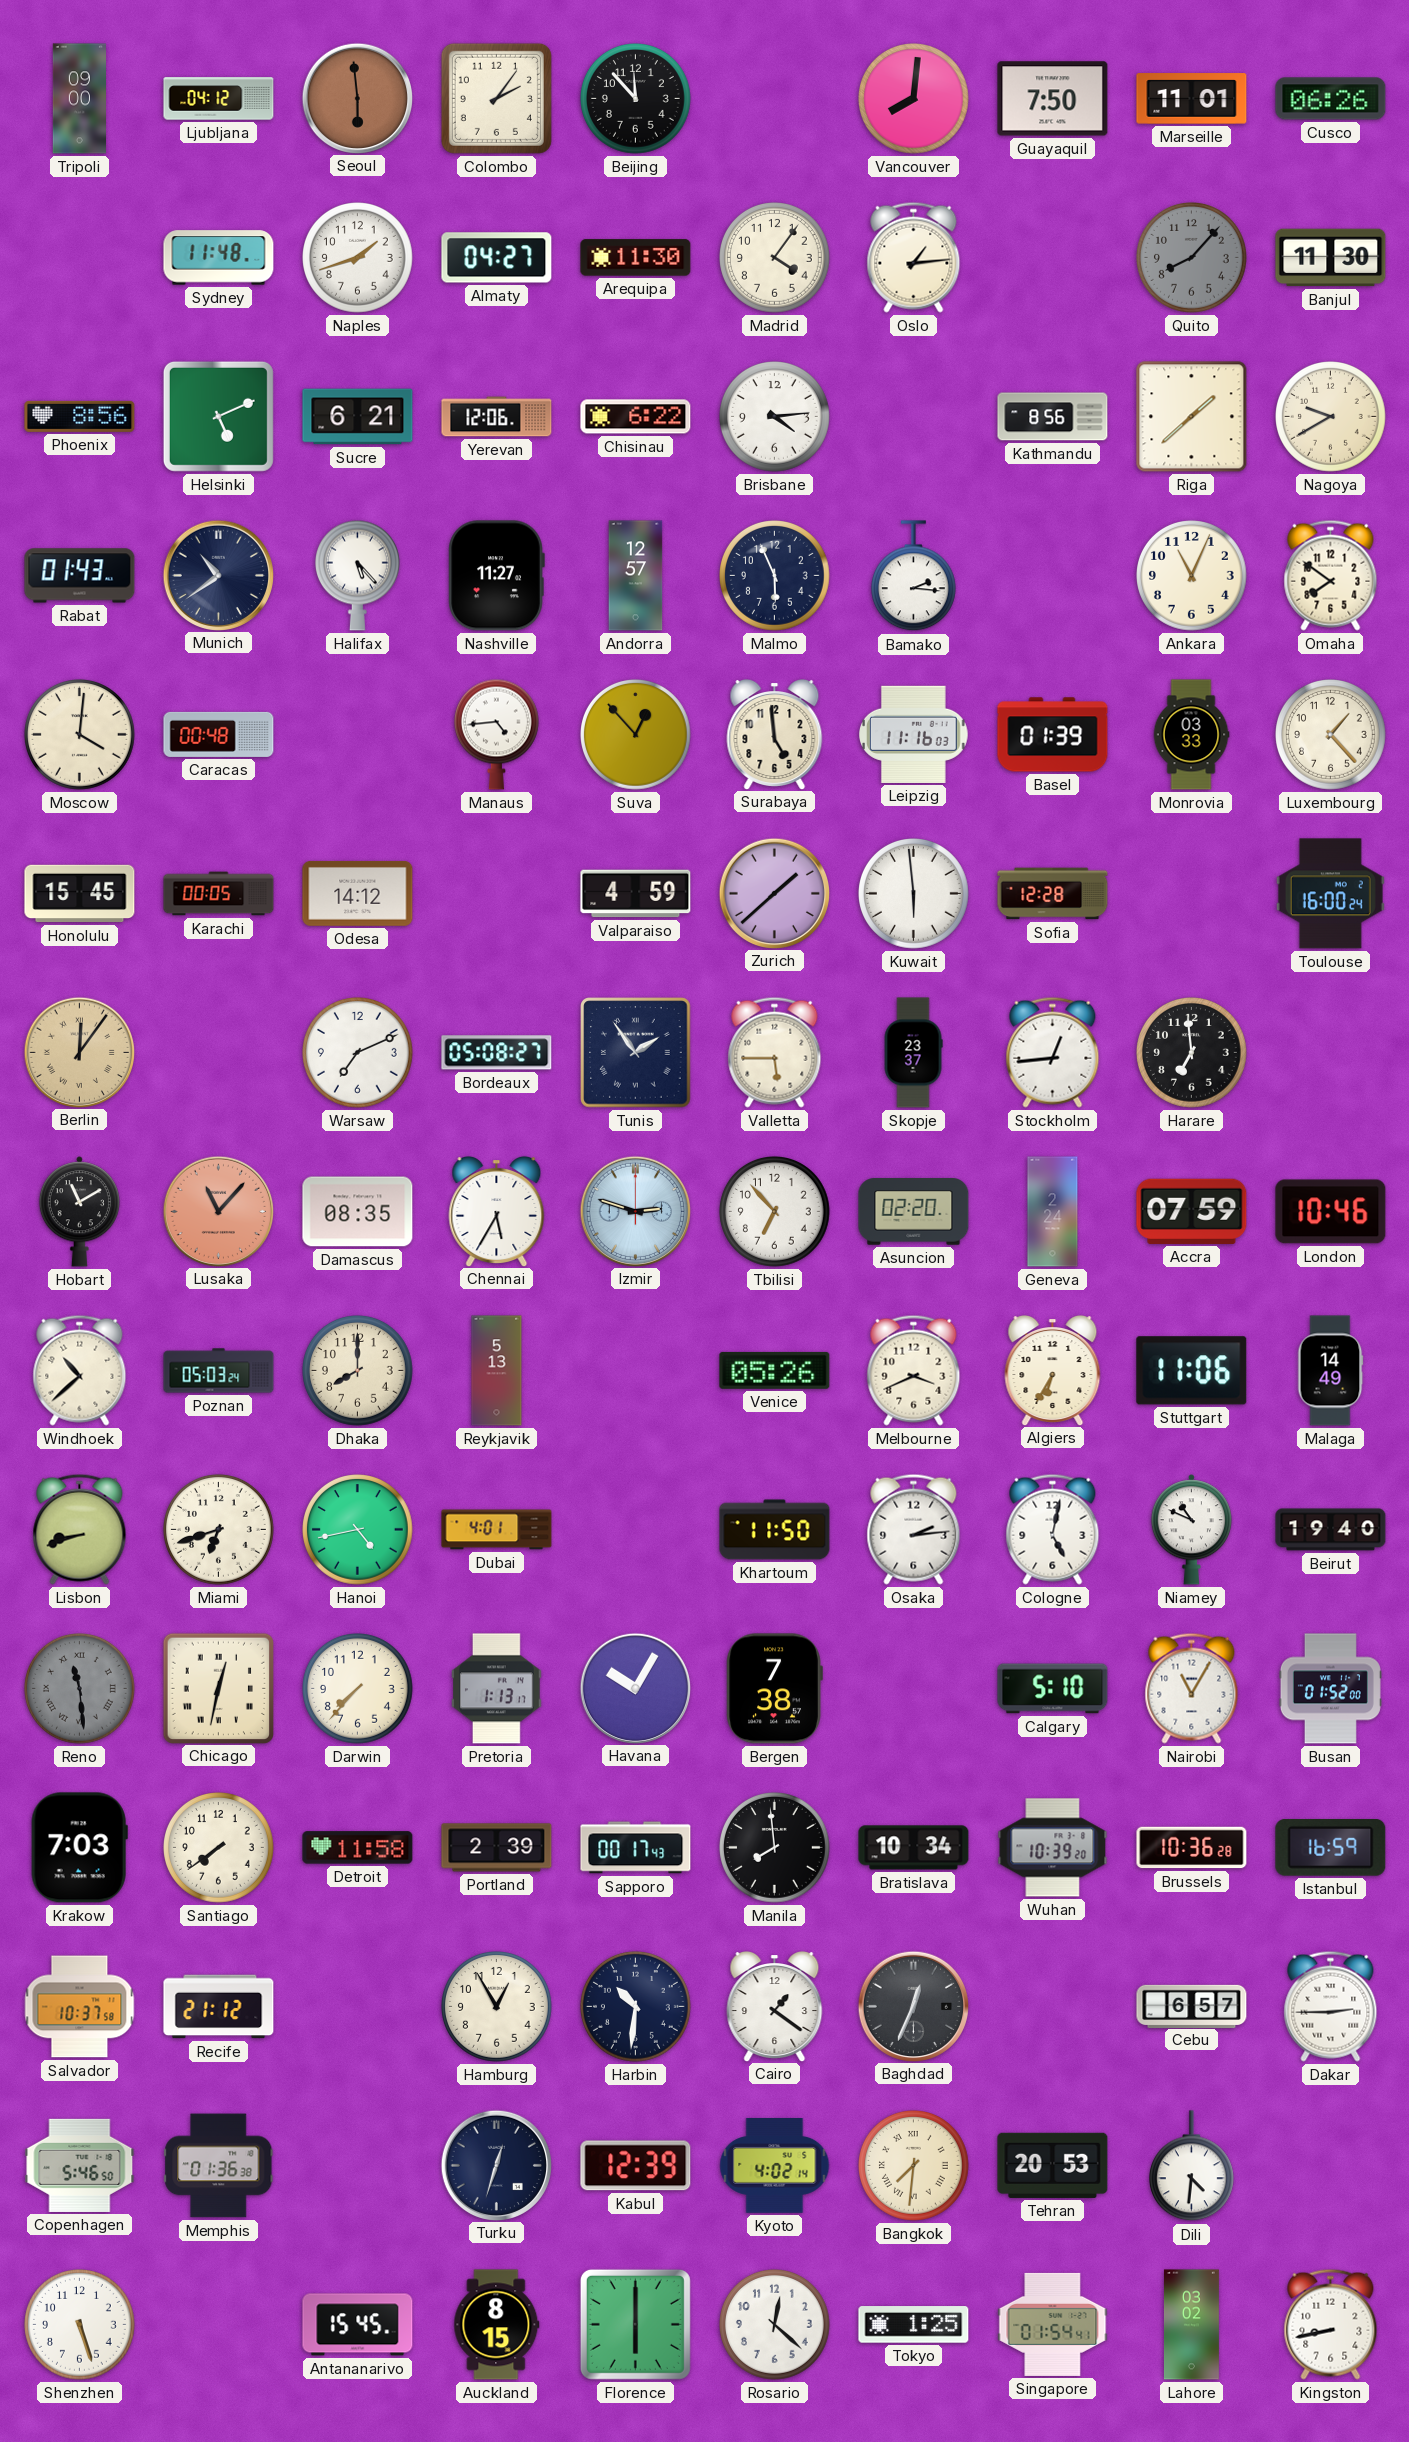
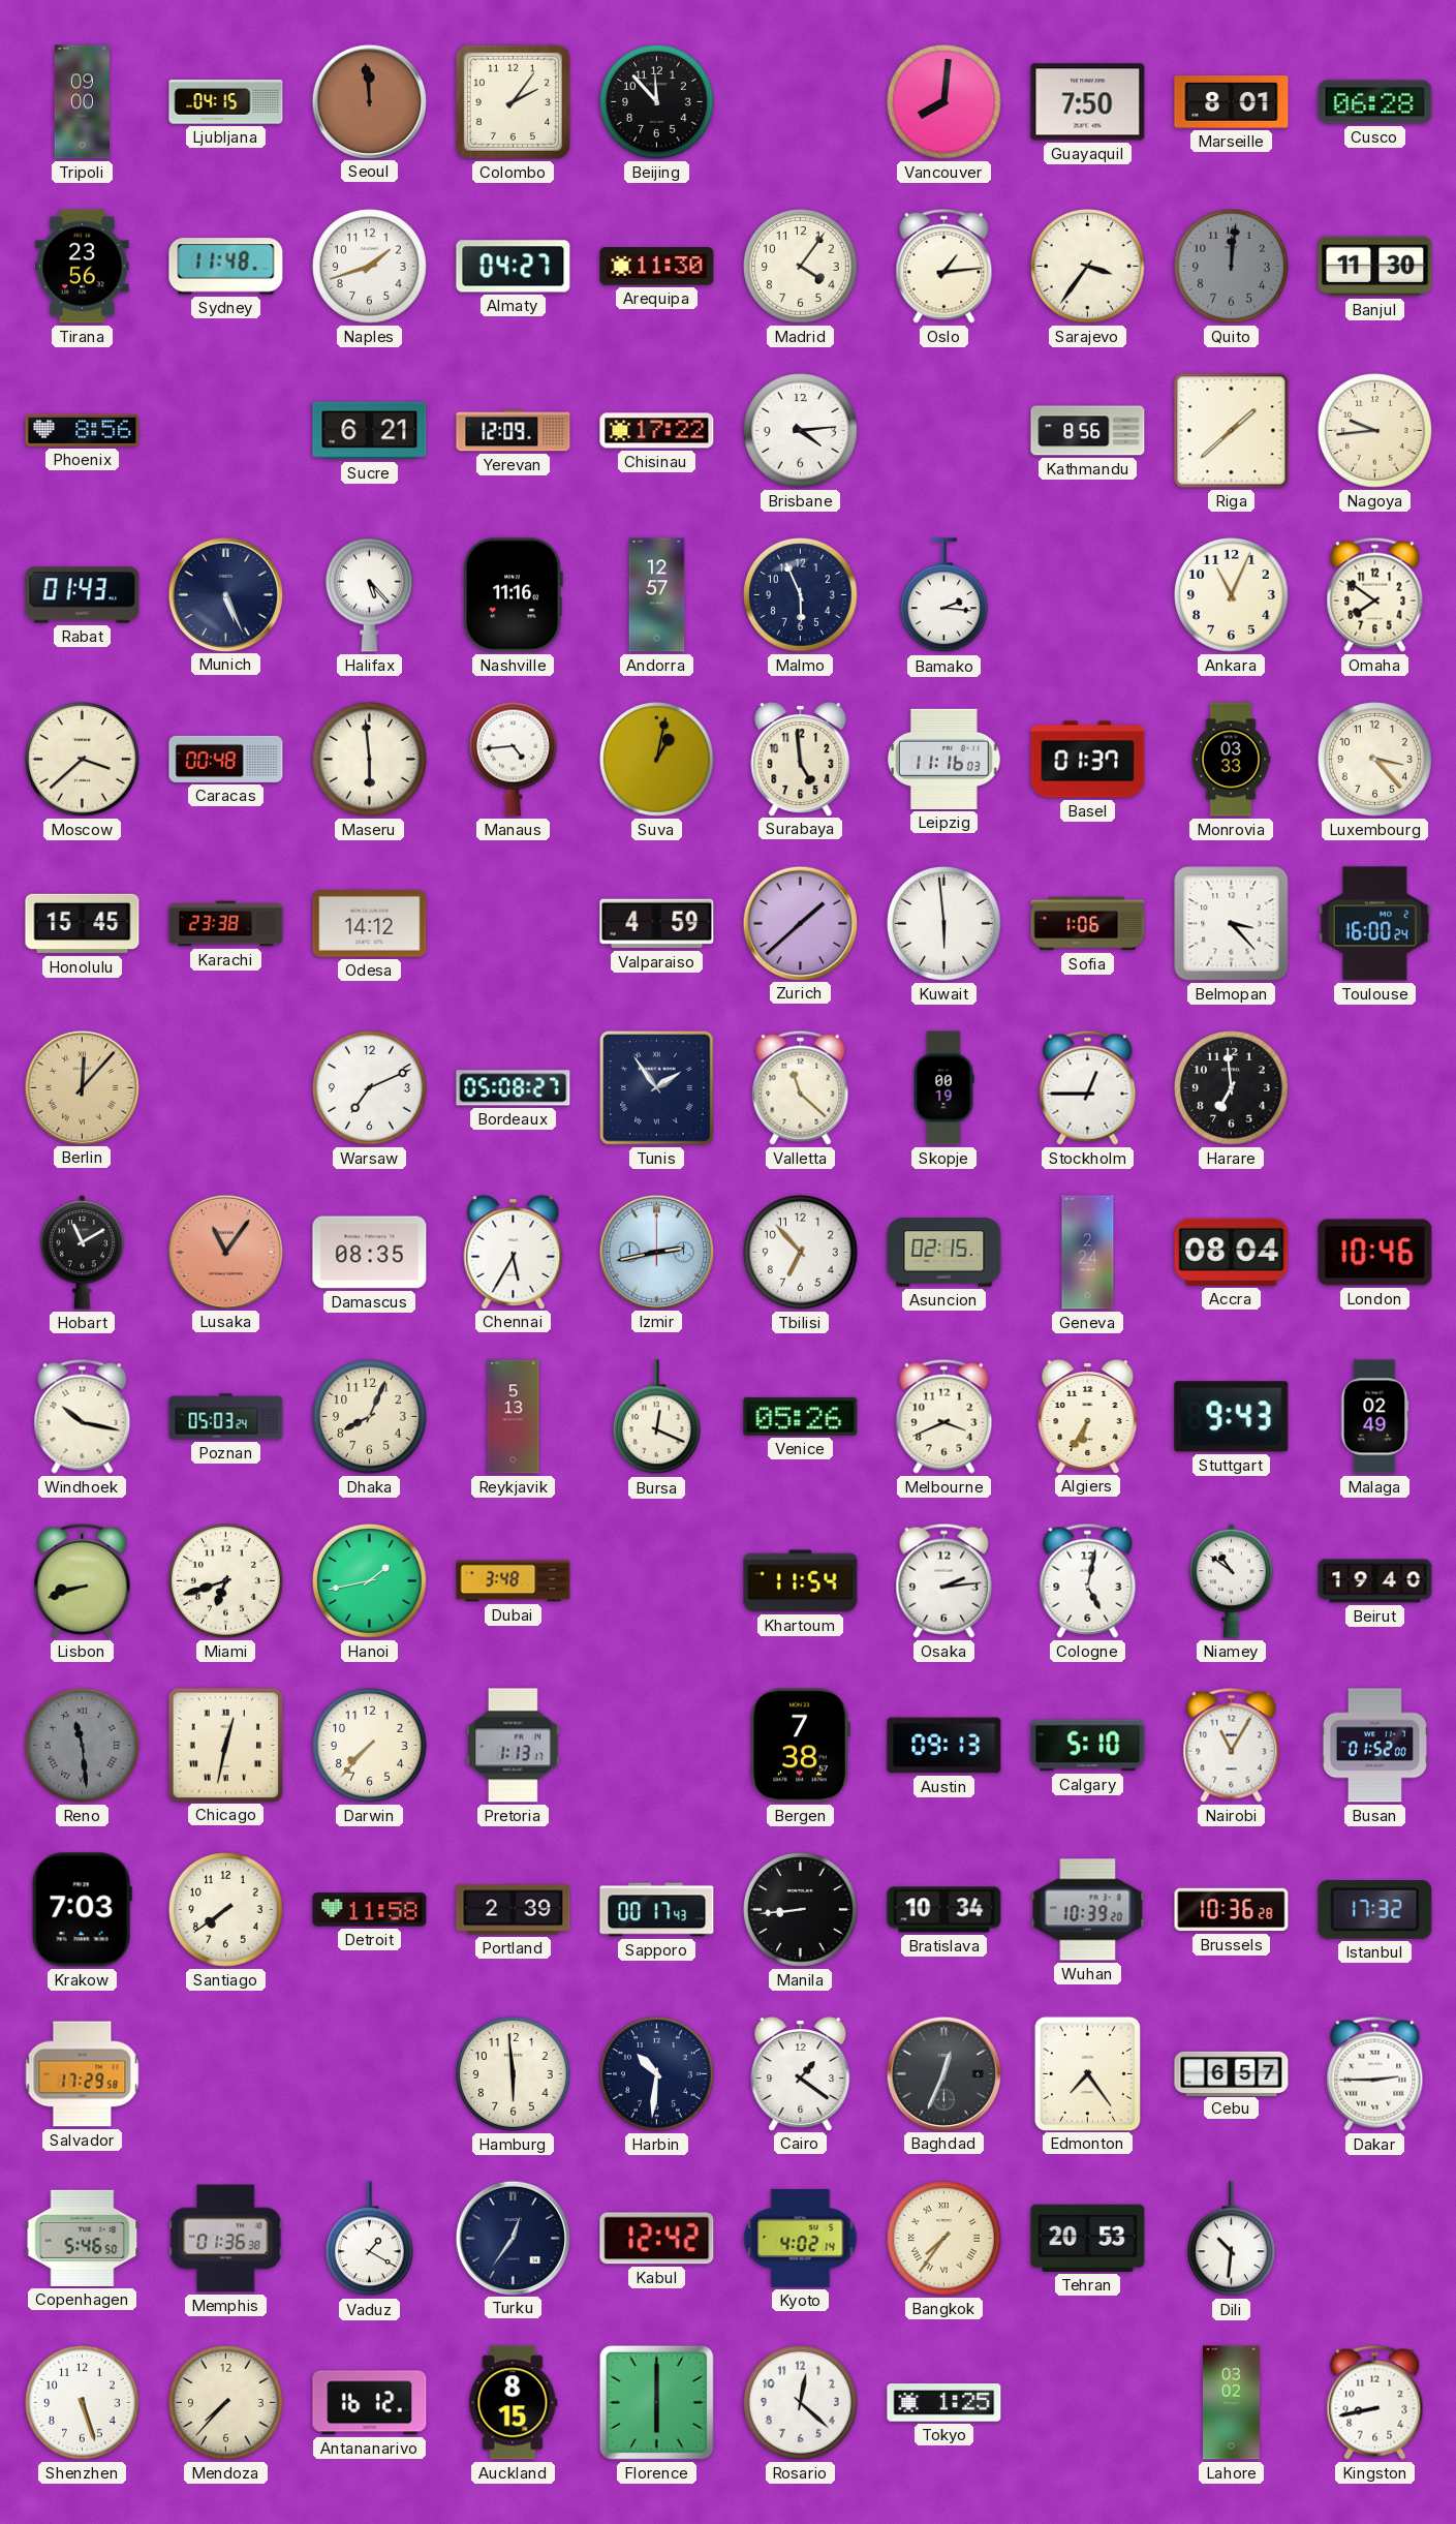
Ljubljana: 04:12 -> 04:15 (226, 102)
Seoul: 5:59 -> 11:59 (369, 101)
Marseille: 11:01 -> 8:01 (1232, 102)
Cusco: 06:26 -> 06:28 (1375, 102)
Tirana: none -> 23:56 (83, 267)
Sarajevo: none -> 3:36 (1088, 267)
Quito: 8:07 -> 12:01 (1232, 267)
Helsinki: 5:11 -> none (218, 416)
Yerevan: 12:06 -> 12:09 (514, 431)
Chisinau: 6:22 -> 17:22 (657, 431)
Nagoya: 9:40 -> 9:44 (1375, 431)
Munich: 10:39 -> 5:26 (225, 594)
Nashville: 11:27 -> 11:16 (513, 595)
Moscow: 4:01 -> 3:38 (83, 760)
Maseru: none -> 5:59 (370, 760)
Suva: 12:53 -> 1:02 (657, 760)
Basel: 01:39 -> 01:37 (1088, 760)
Luxembourg: 1:23 -> 3:23 (1375, 760)
Karachi: 00:05 -> 23:38 (226, 924)
Sofia: 12:28 -> 1:06 (1088, 924)
Belmopan: none -> 3:23 (1232, 924)
Berlin: 12:06 -> 12:07 (82, 1087)
Valletta: 5:45 -> 11:22 (801, 1087)
Skopje: 23:37 -> 00:19 (943, 1088)
Stockholm: 12:44 -> 12:45 (1088, 1087)
Lusaka: 11:07 -> 11:06 (225, 1252)
Izmir: 2:48 -> 2:43 (656, 1252)
Asuncion: 02:20 -> 02:15 (944, 1253)
Accra: 07:59 -> 08:04 (1232, 1252)
Windhoek: 10:38 -> 10:17 (83, 1416)
Dhaka: 8:00 -> 8:04 (370, 1417)
Bursa: none -> 12:19 (656, 1417)
Stuttgart: 11:06 -> 9:43 (1232, 1417)
Malaga: 14:49 -> 02:49 (1374, 1417)
Hanoi: 4:43 -> 1:43 (370, 1581)
Dubai: 4:01 -> 3:48 (514, 1581)
Khartoum: 11:50 -> 11:54 (801, 1581)
Niamey: 10:49 -> 10:51 (1231, 1581)
Havana: 10:05 -> none (635, 1688)
Austin: none -> 09:13 (944, 1746)
Manila: 7:59 -> 8:44 (801, 1910)
Istanbul: 16:59 -> 17:32 (1375, 1910)
Salvador: 10:37 -> 17:29 (83, 2074)
Recife: 21:12 -> none (219, 2007)
Hamburg: 12:55 -> 5:59 (514, 2074)
Edmonton: none -> 7:24 (1087, 2073)
Vaduz: none -> 1:20 (369, 2239)
Turku: 12:33 -> 12:36 (513, 2238)
Kabul: 12:39 -> 12:42 (657, 2239)
Bangkok: 7:31 -> 7:36 (944, 2239)
Dili: 4:31 -> 10:31 (1231, 2239)
Mendoza: none -> 7:37 (226, 2403)
Antananarivo: 15:45 -> 16:12 (370, 2403)
Singapore: 01:54 -> none (1053, 2324)
